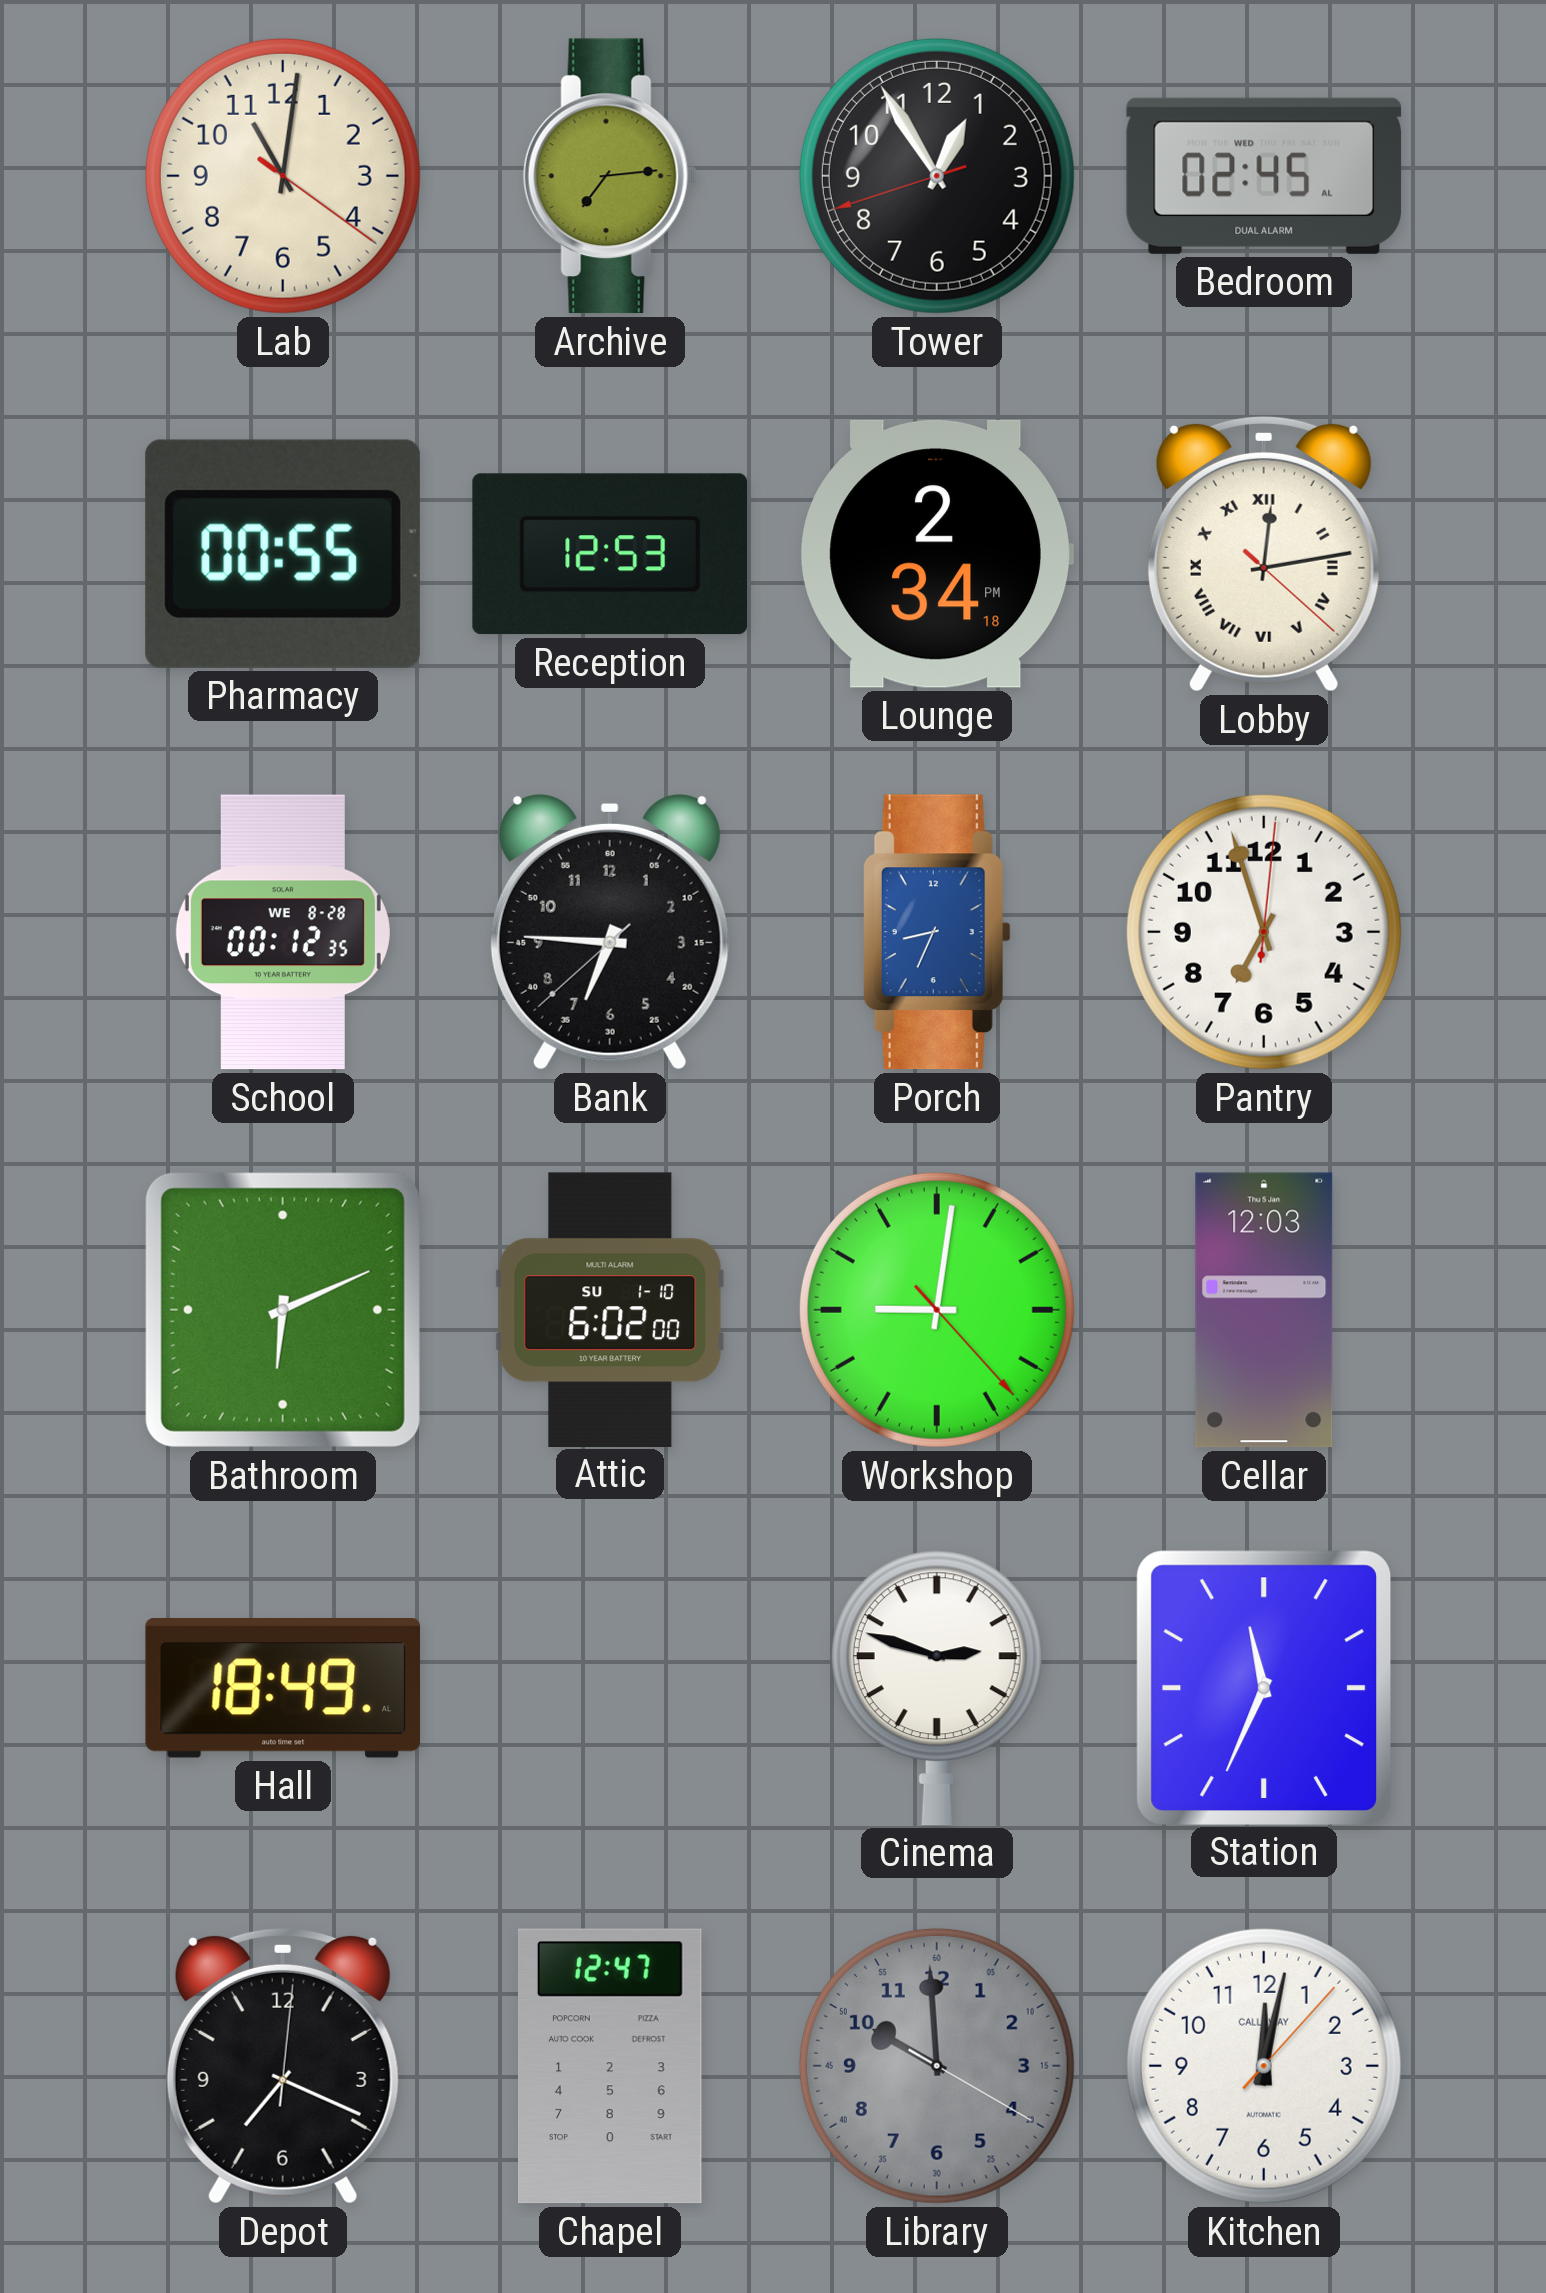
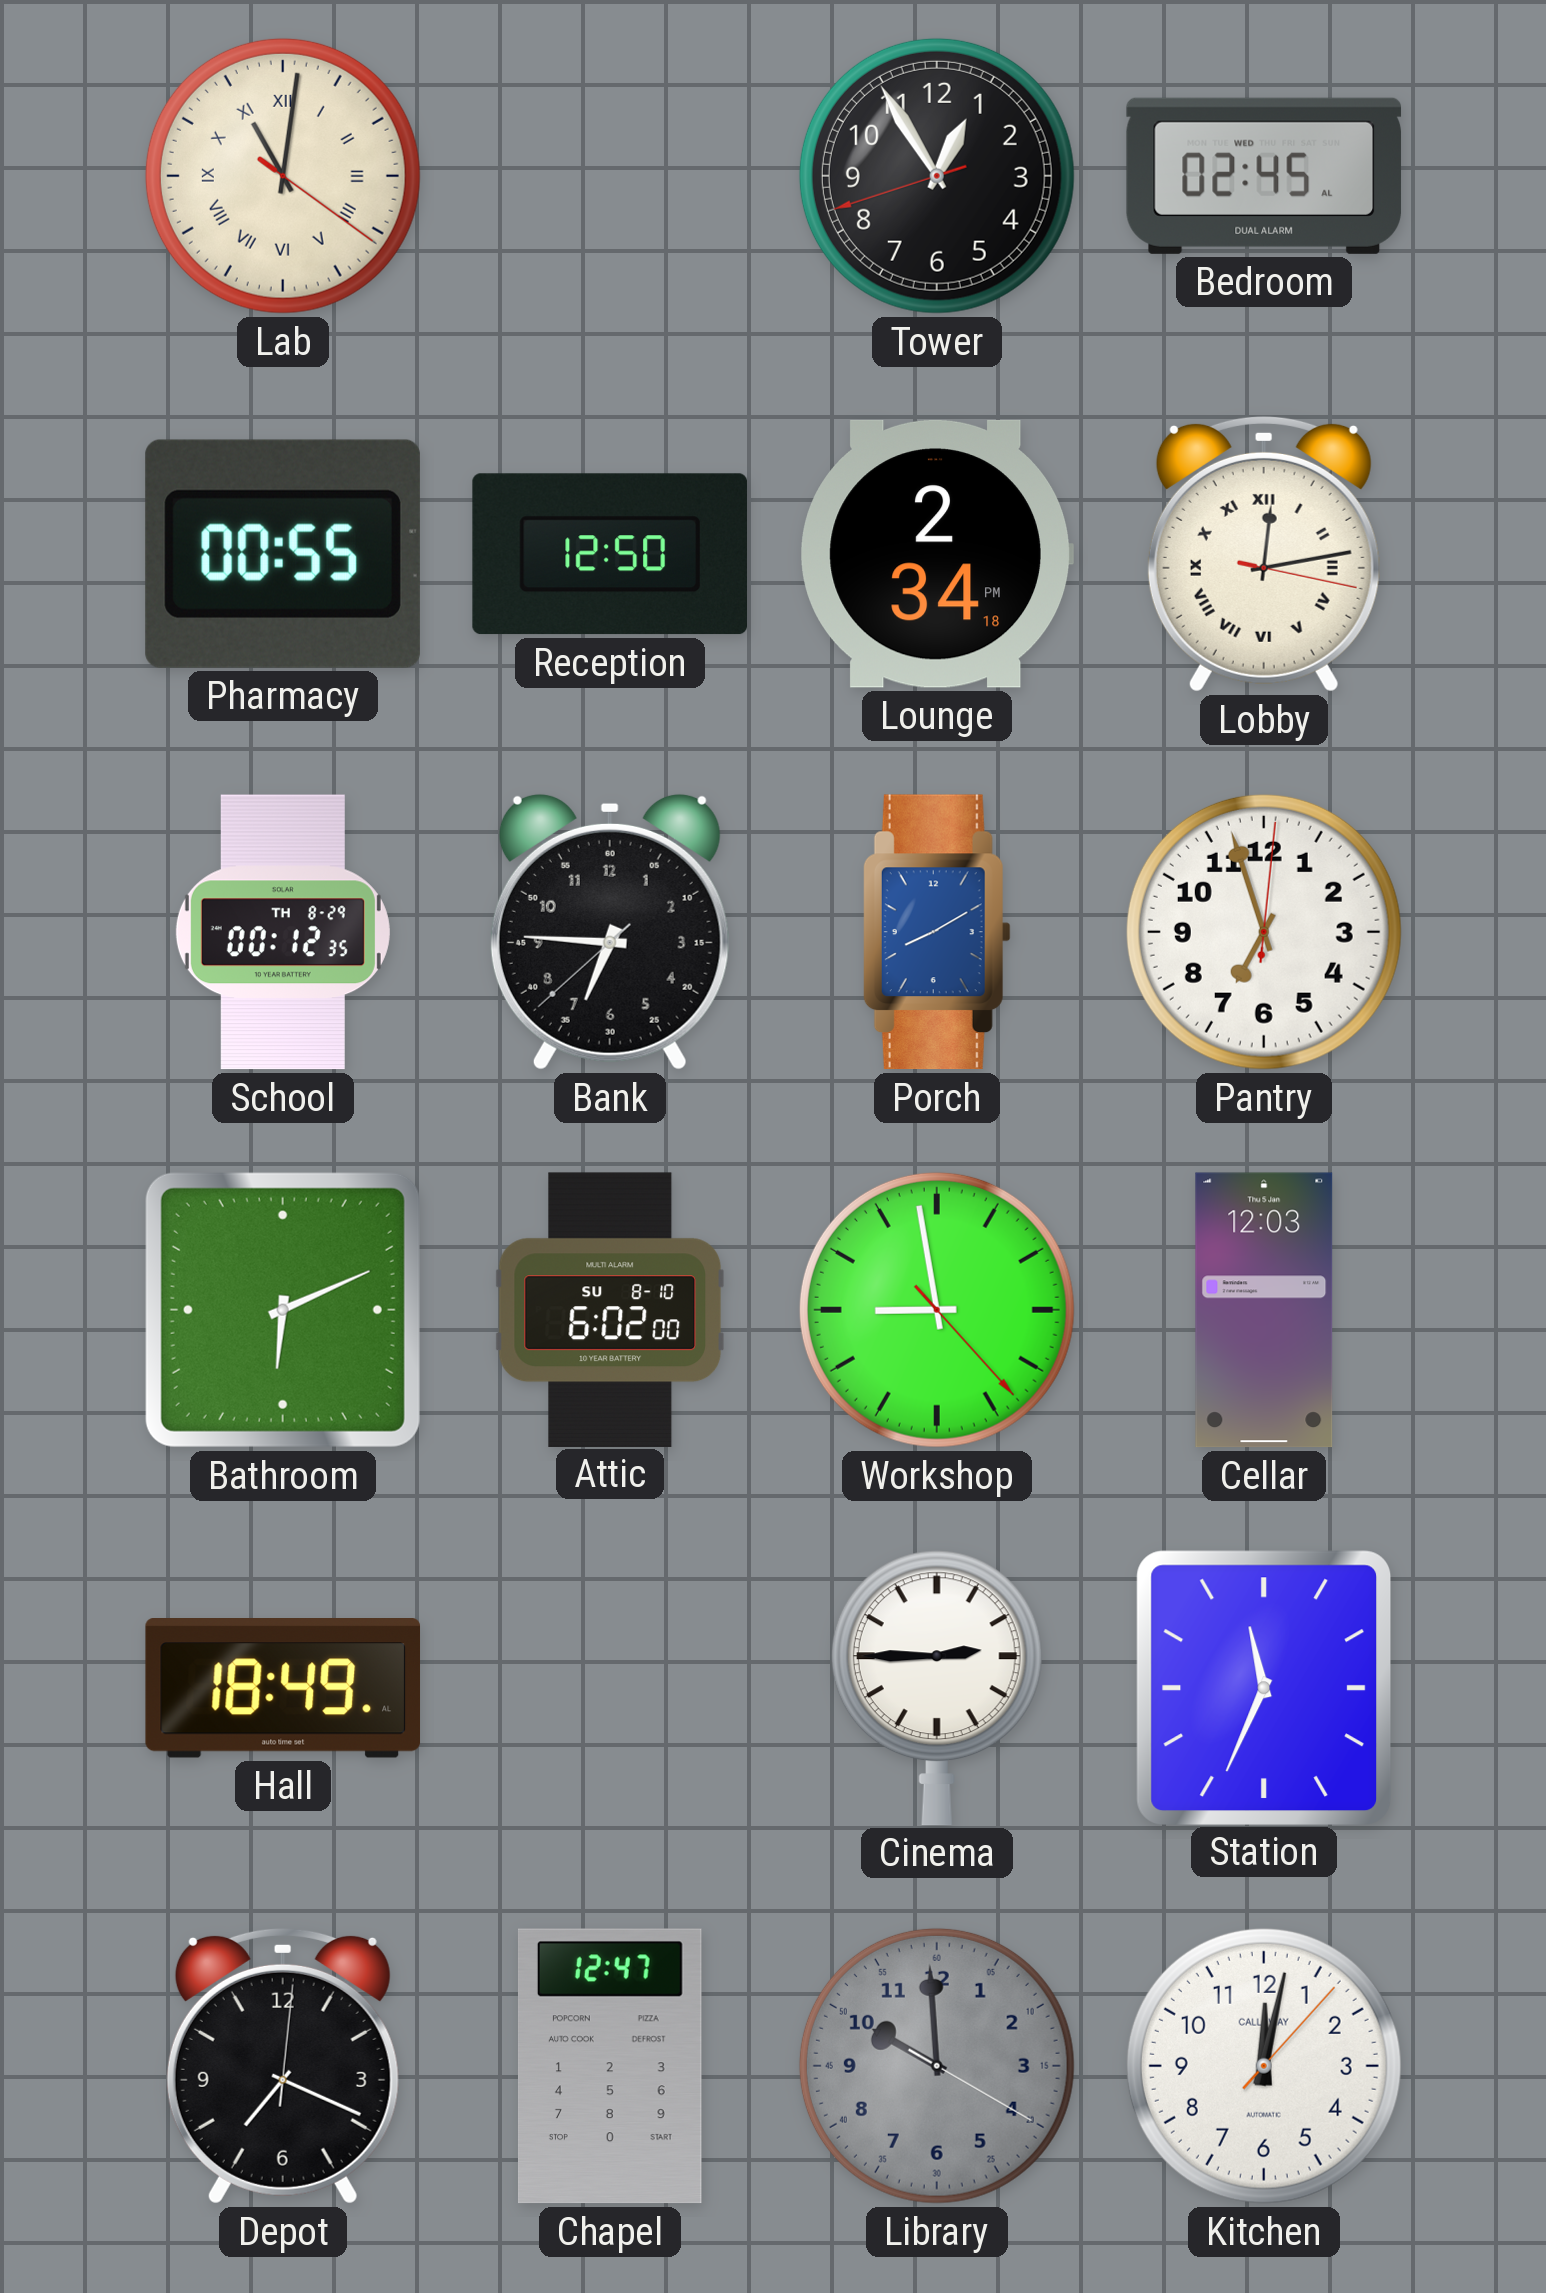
Lab numerals: Arabic -> Roman (283, 176)
Archive: 7:14 -> none (610, 176)
Reception: 12:53 -> 12:50 (609, 554)
Lobby: 12:13:22 -> 12:13:17 (1264, 554)
School date: WE 8-28 -> TH 8-29 (283, 932)
Porch: 8:34 -> 8:10 (937, 932)
Attic date: SU 1-10 -> SU 8-10 (609, 1309)
Workshop: 9:01 -> 8:58 (937, 1310)
Cinema: 2:48 -> 2:45 (937, 1688)
